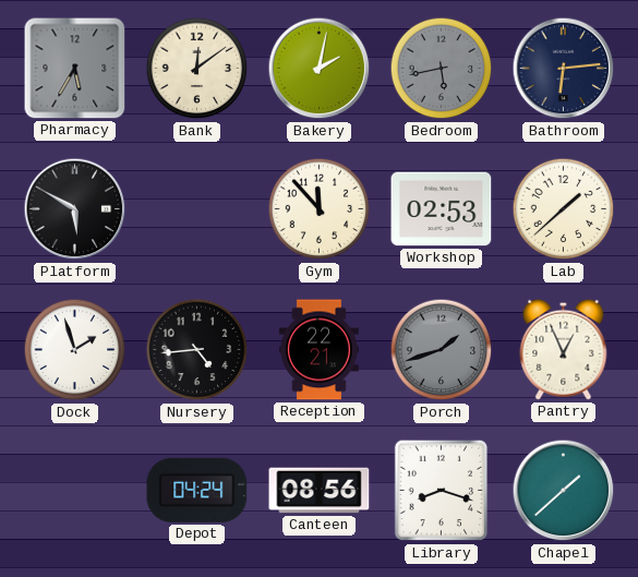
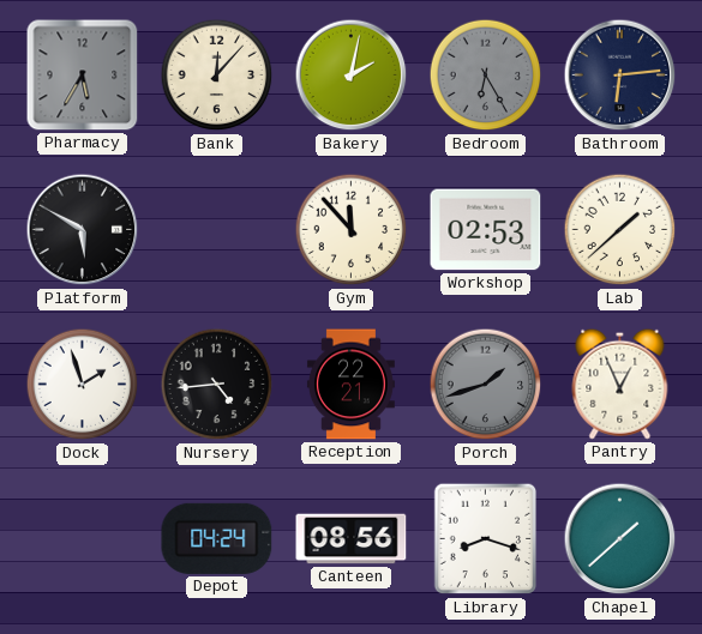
Bank: 12:09 -> 12:07 (217, 76)
Bedroom: 5:43 -> 6:25 (486, 76)
